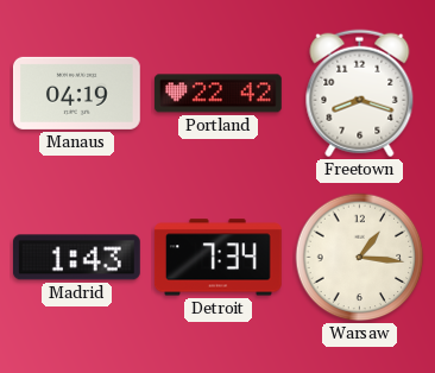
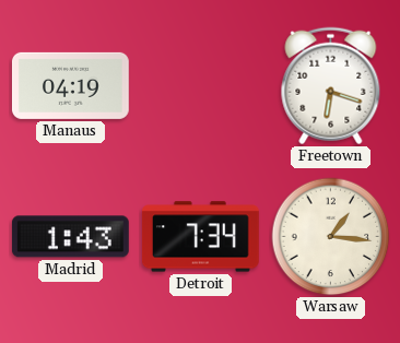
Portland: 22:42 -> none (218, 94)
Freetown: 8:18 -> 6:18 (331, 86)
